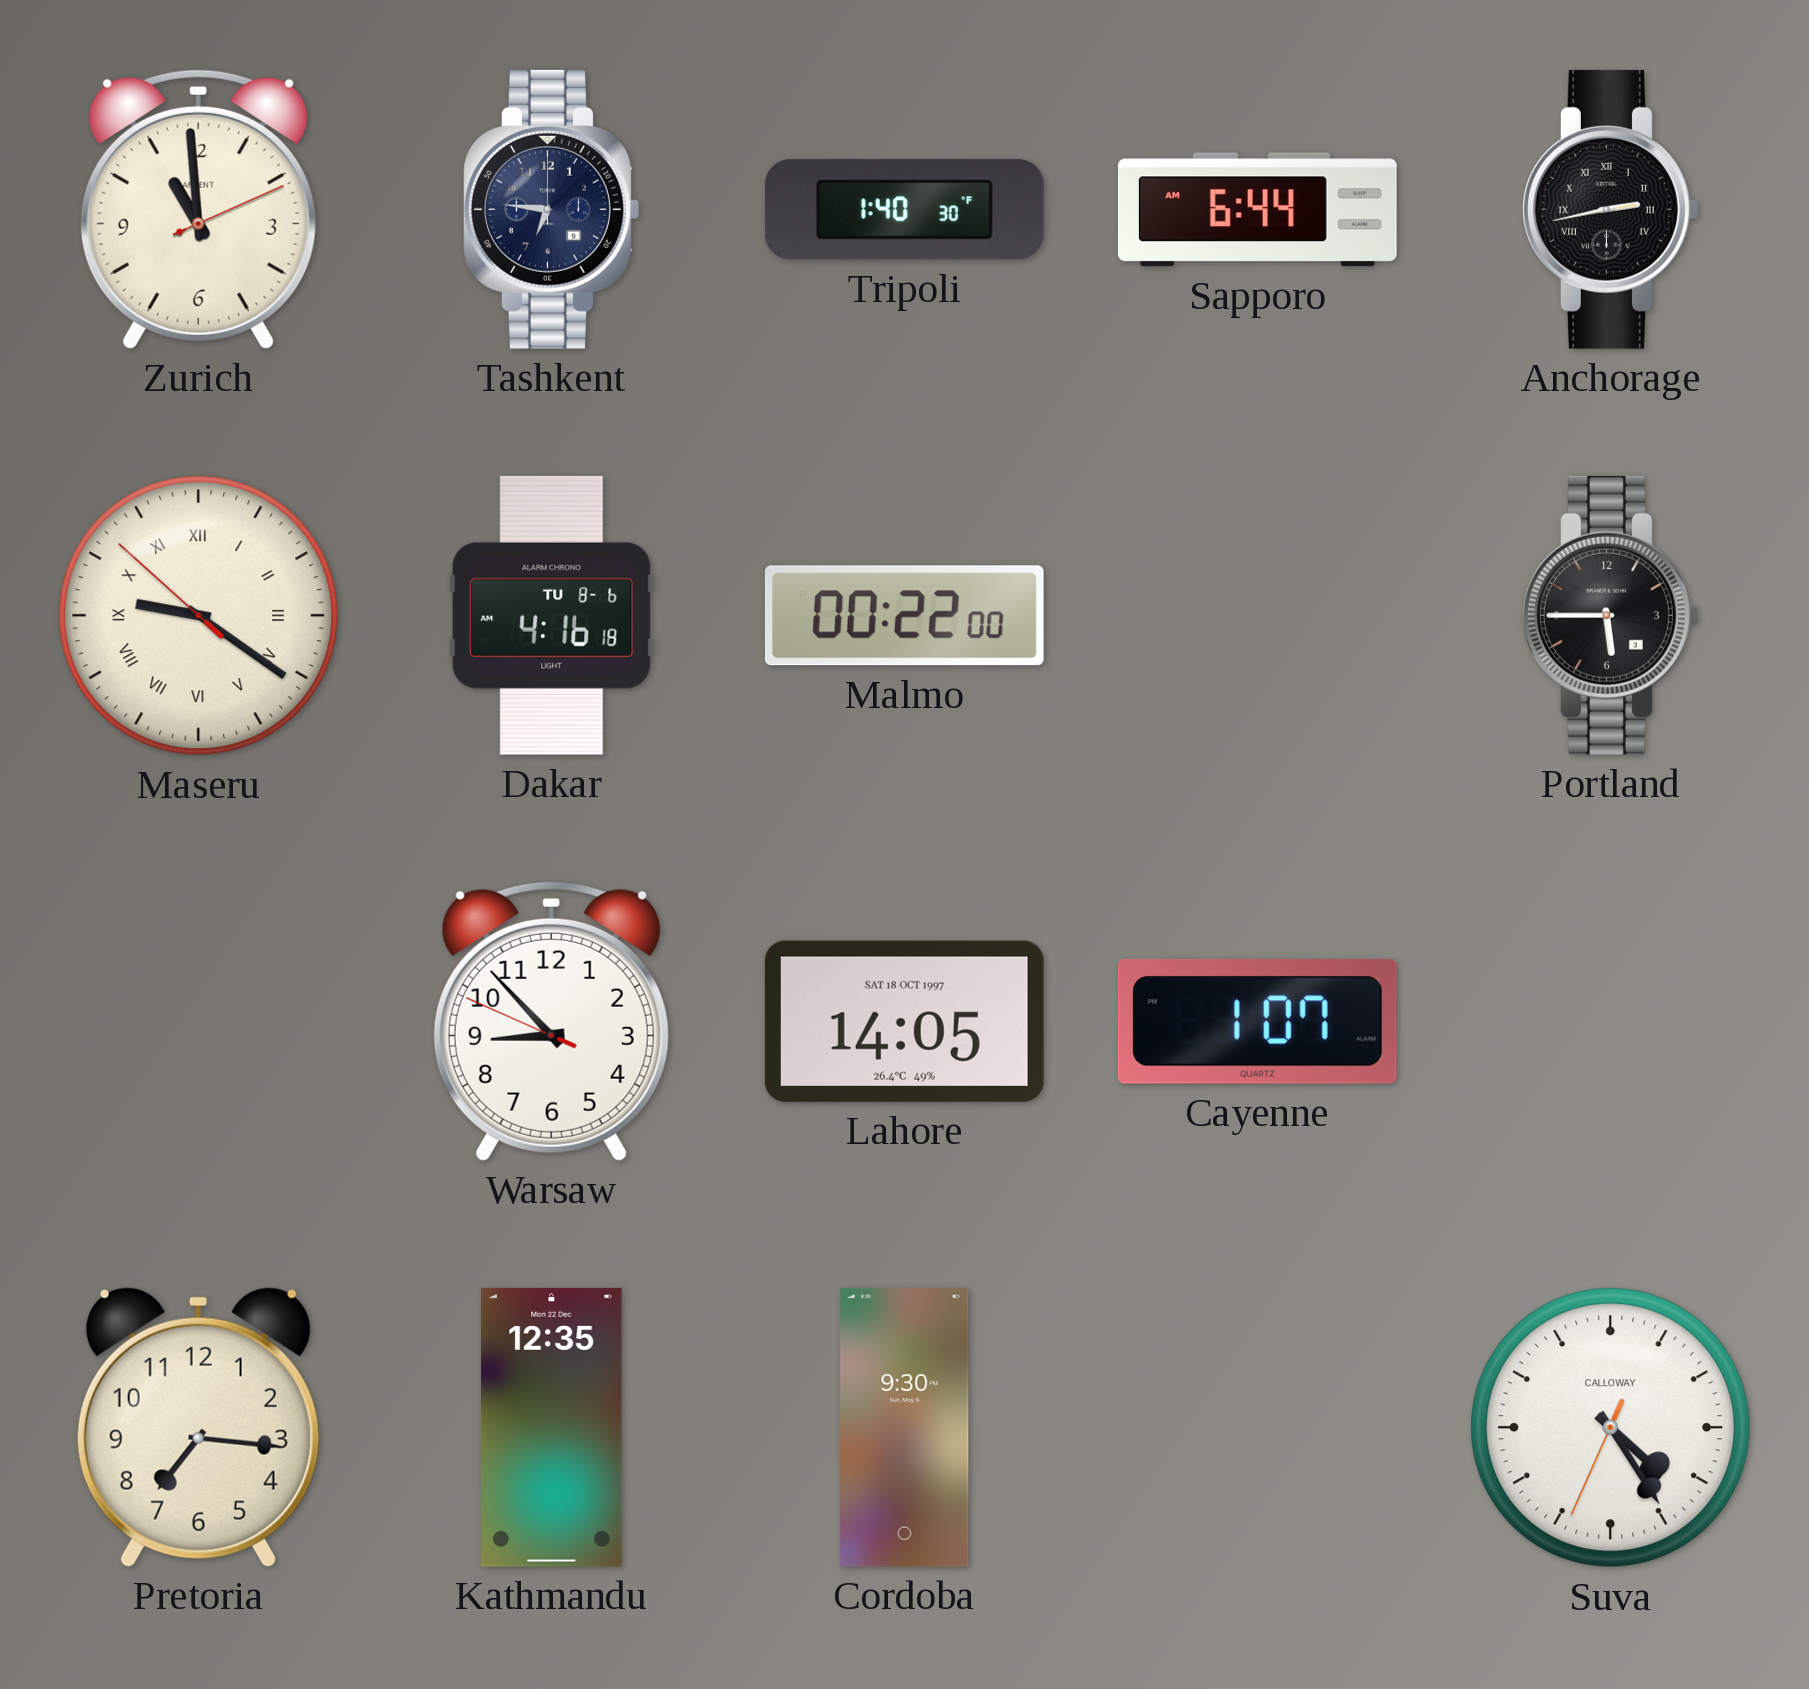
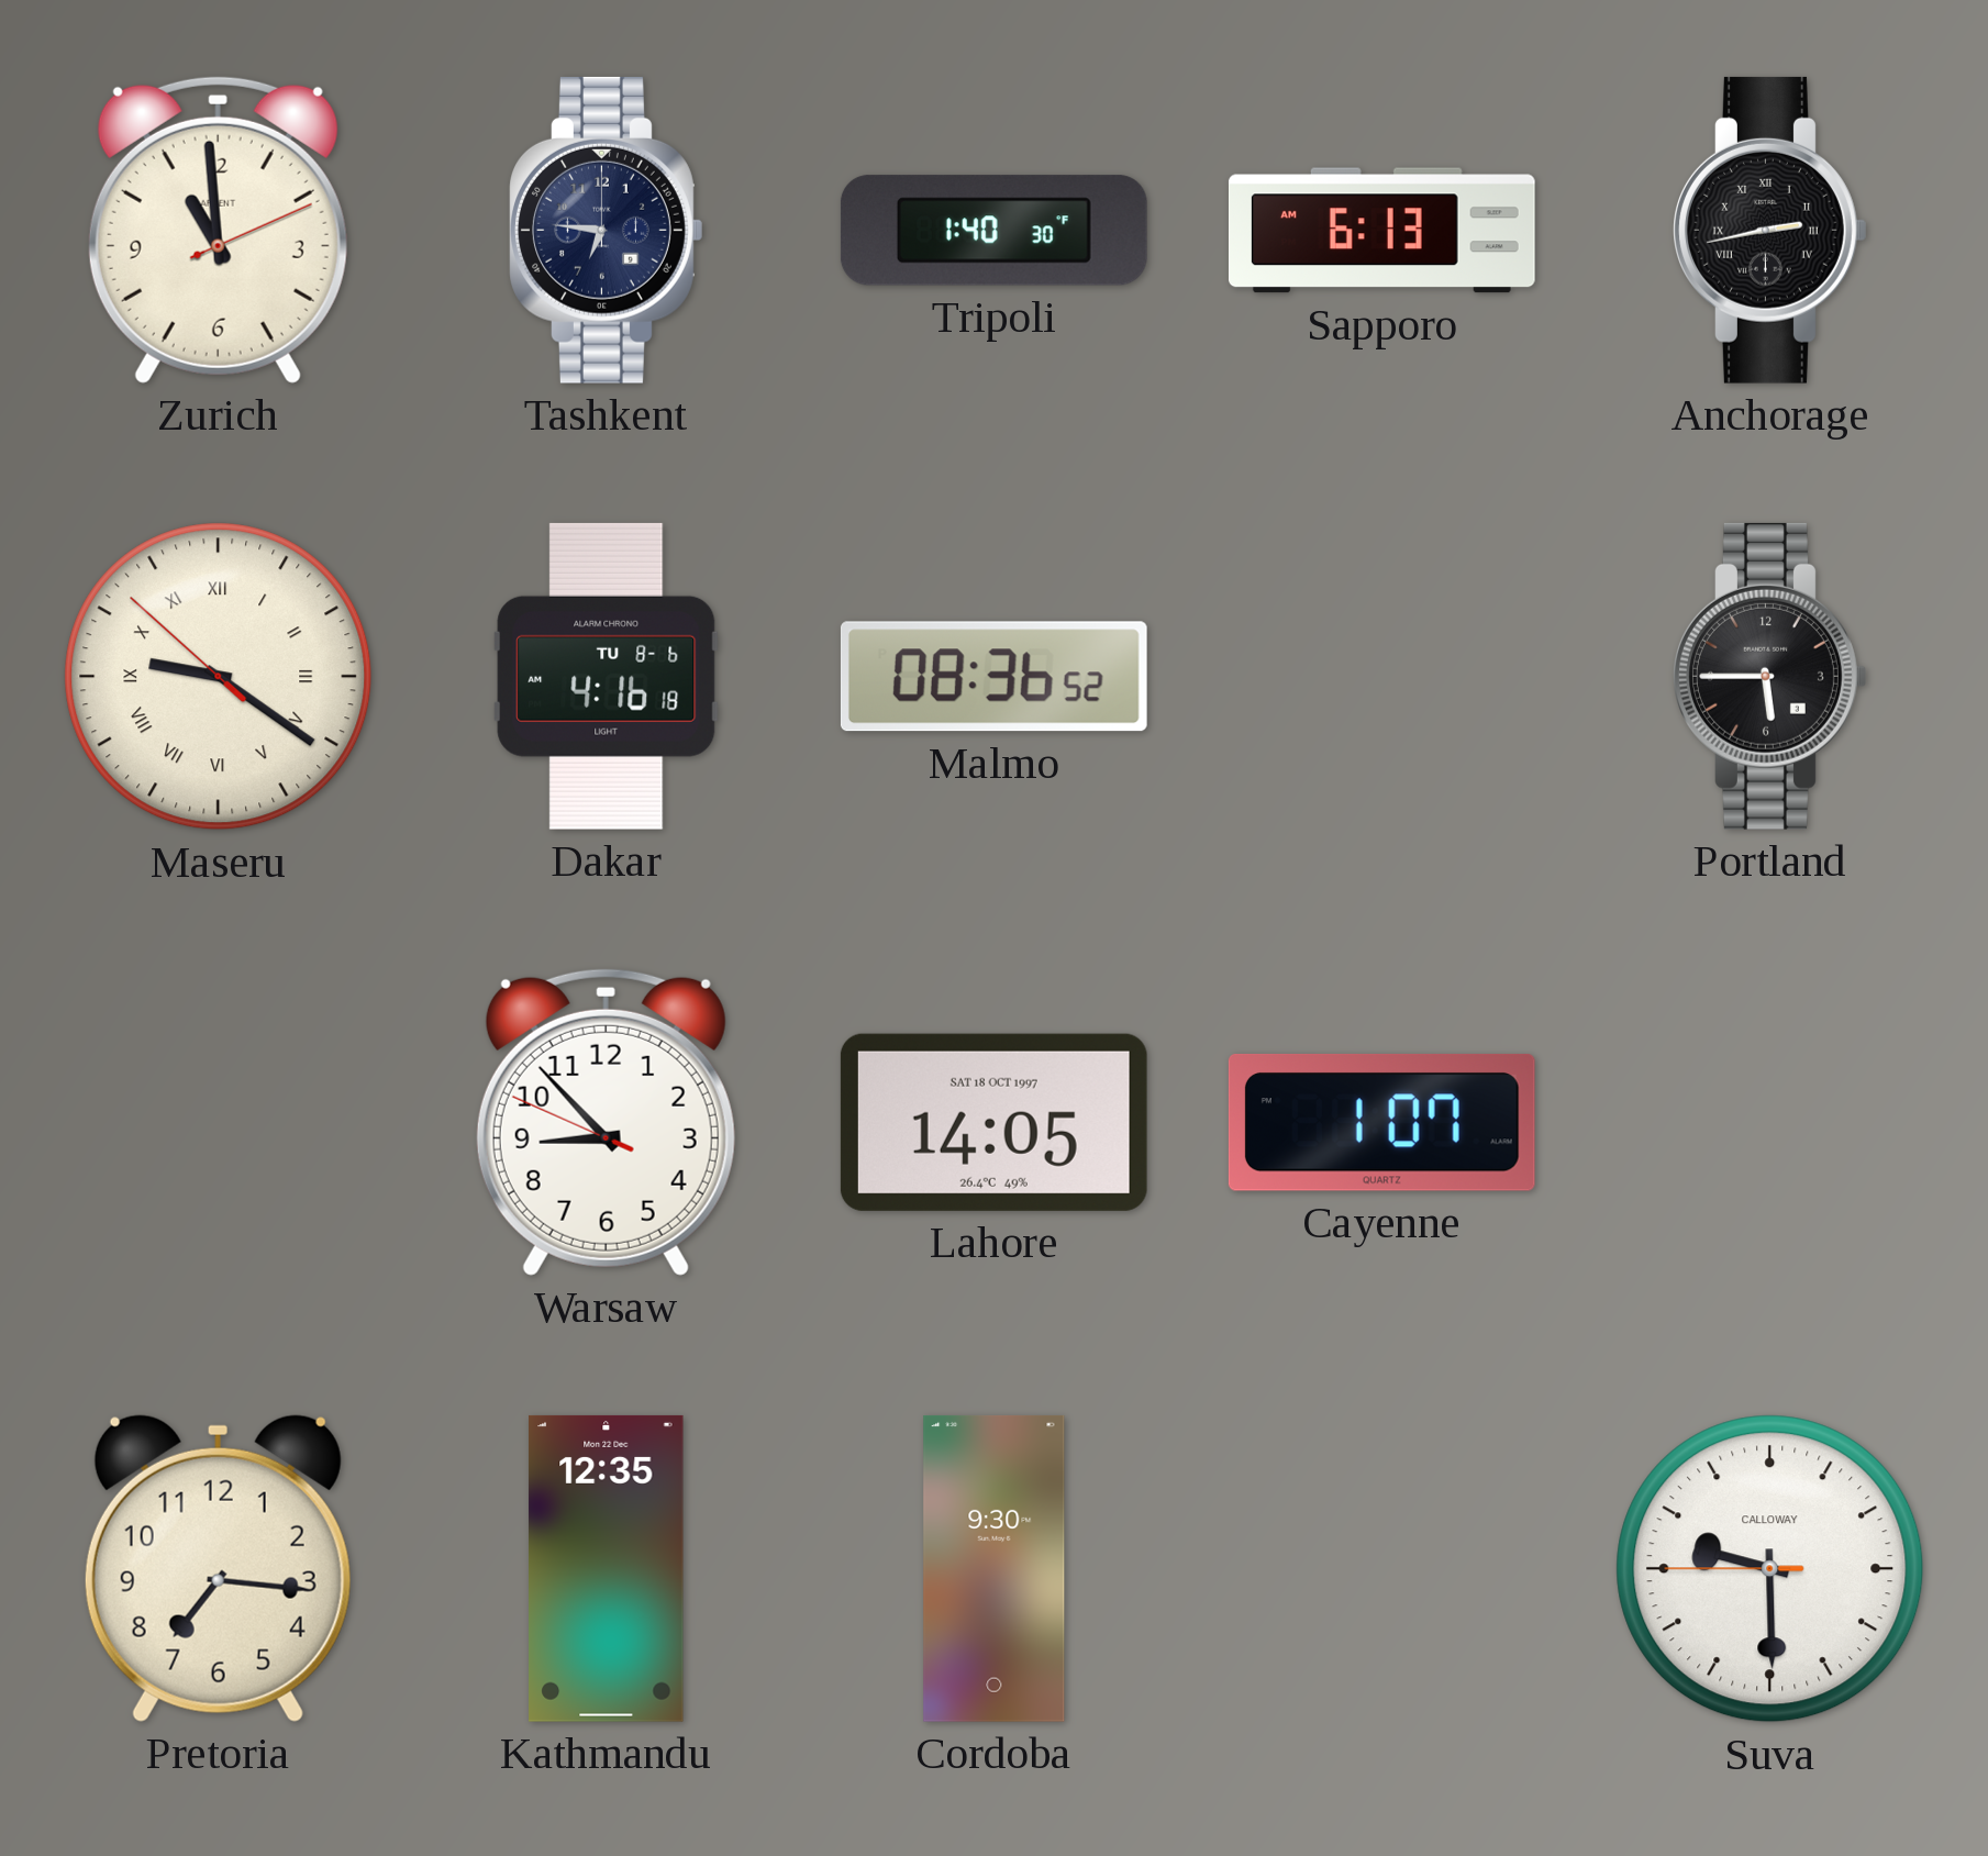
Sapporo: 6:44 -> 6:13 (1381, 231)
Malmo: 00:22 -> 08:36 (993, 677)
Suva: 4:24 -> 9:29 (1770, 1569)
